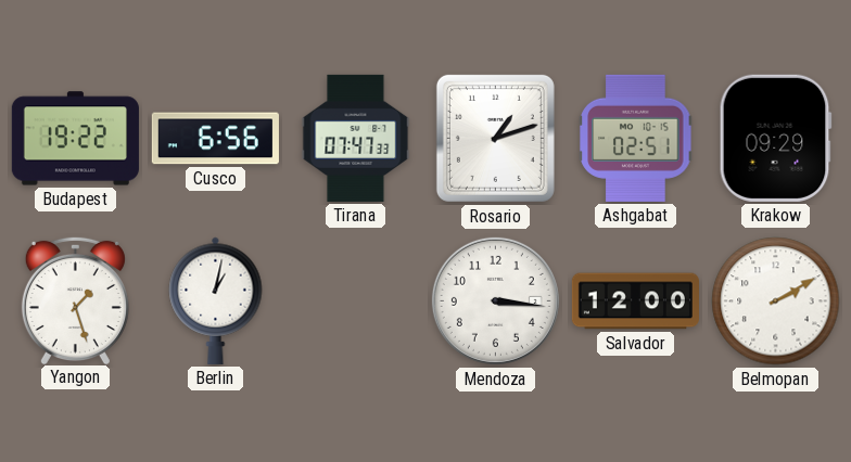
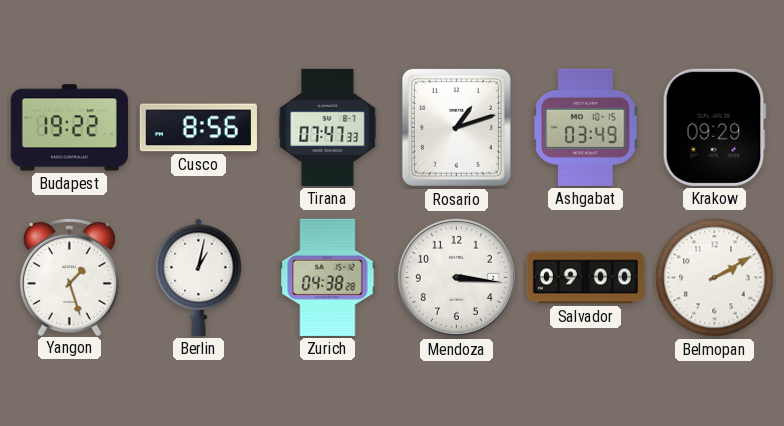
Cusco: 6:56 -> 8:56 (198, 128)
Ashgabat: 02:51 -> 03:49 (586, 127)
Zurich: none -> 04:38 (328, 277)
Salvador: 12:00 -> 09:00 (585, 278)
